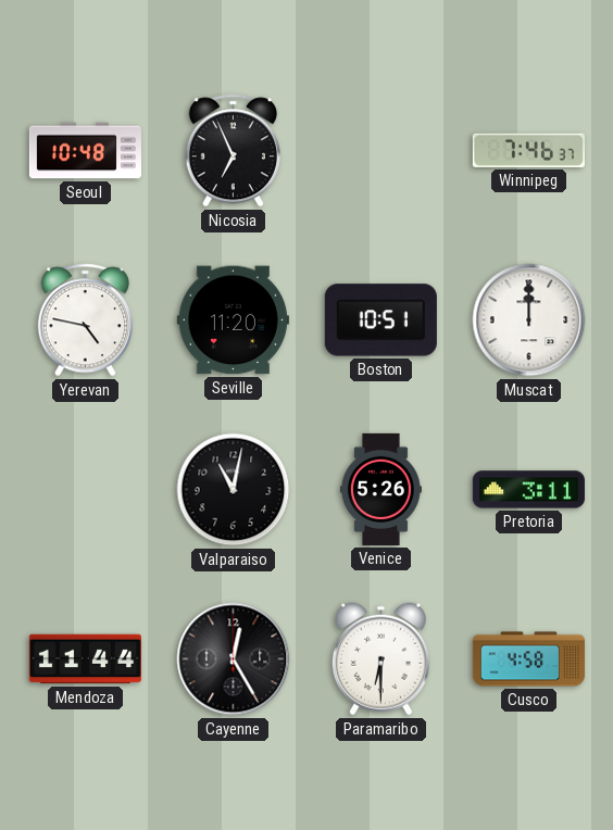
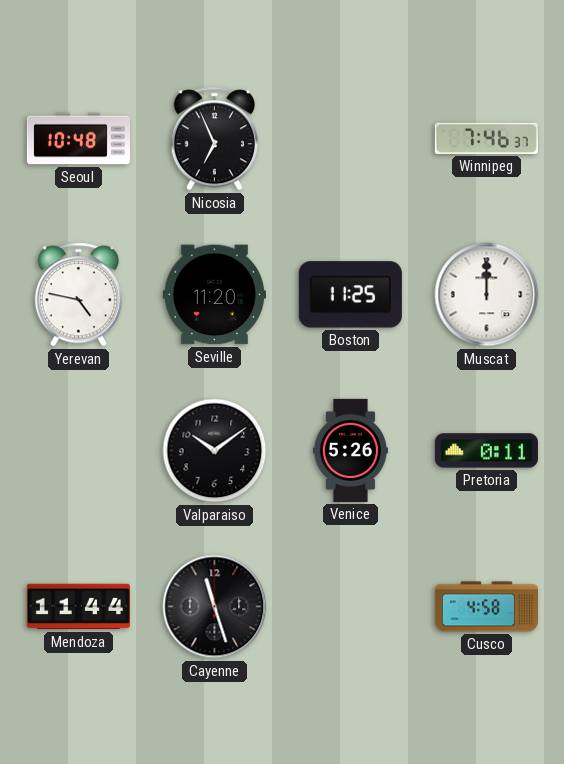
Boston: 10:51 -> 11:25 (350, 295)
Valparaiso: 11:02 -> 10:09 (215, 451)
Pretoria: 3:11 -> 0:11 (486, 451)
Cayenne: 12:25 -> 11:27 (215, 607)
Paramaribo: 6:30 -> none (380, 659)
